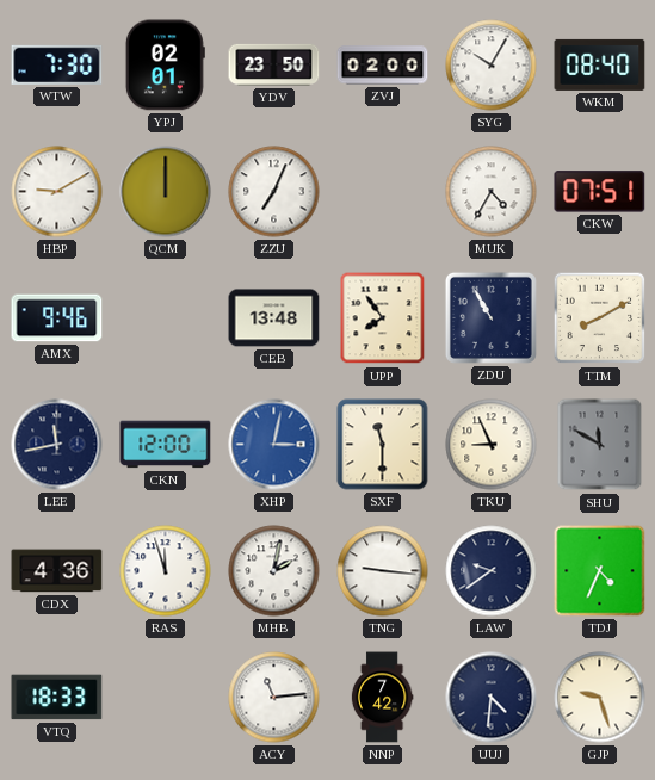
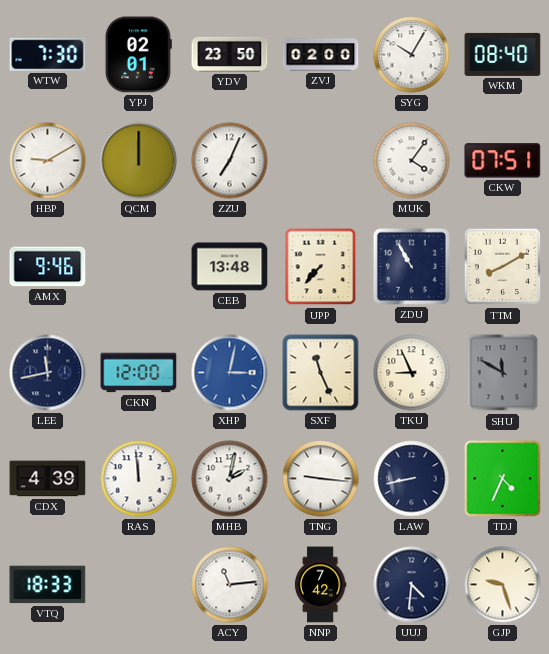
MUK: 4:35 -> 4:06 (412, 161)
UPP: 7:54 -> 7:37 (321, 267)
SXF: 11:30 -> 11:26 (321, 373)
CDX: 4:36 -> 4:39 (48, 479)
RAS: 11:57 -> 11:59 (139, 479)
LAW: 9:39 -> 8:43 (412, 479)
